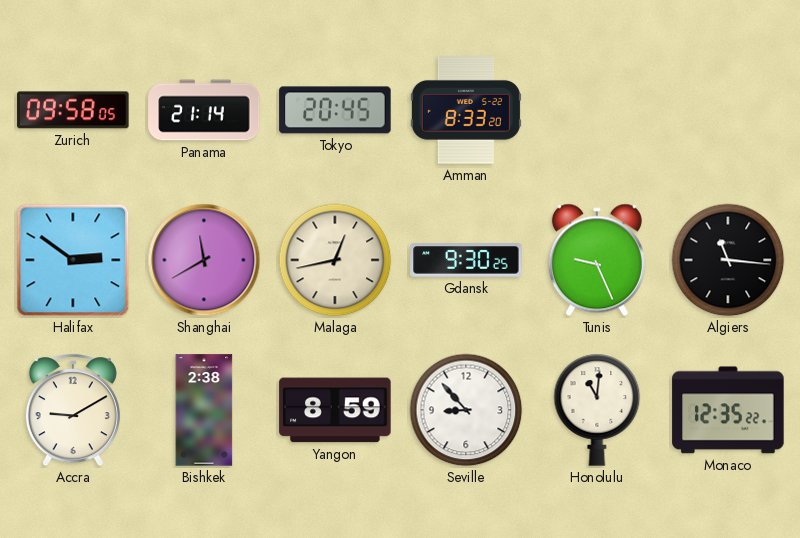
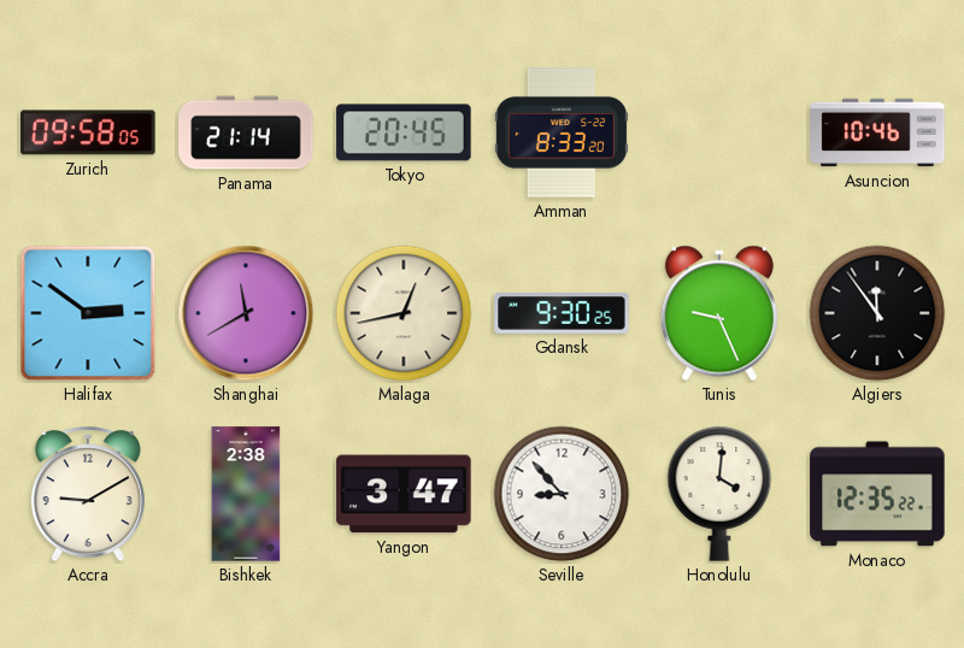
Asuncion: none -> 10:46 (877, 132)
Algiers: 11:16 -> 11:54 (877, 313)
Yangon: 8:59 -> 3:47 (404, 494)
Honolulu: 11:01 -> 4:01 (719, 494)
